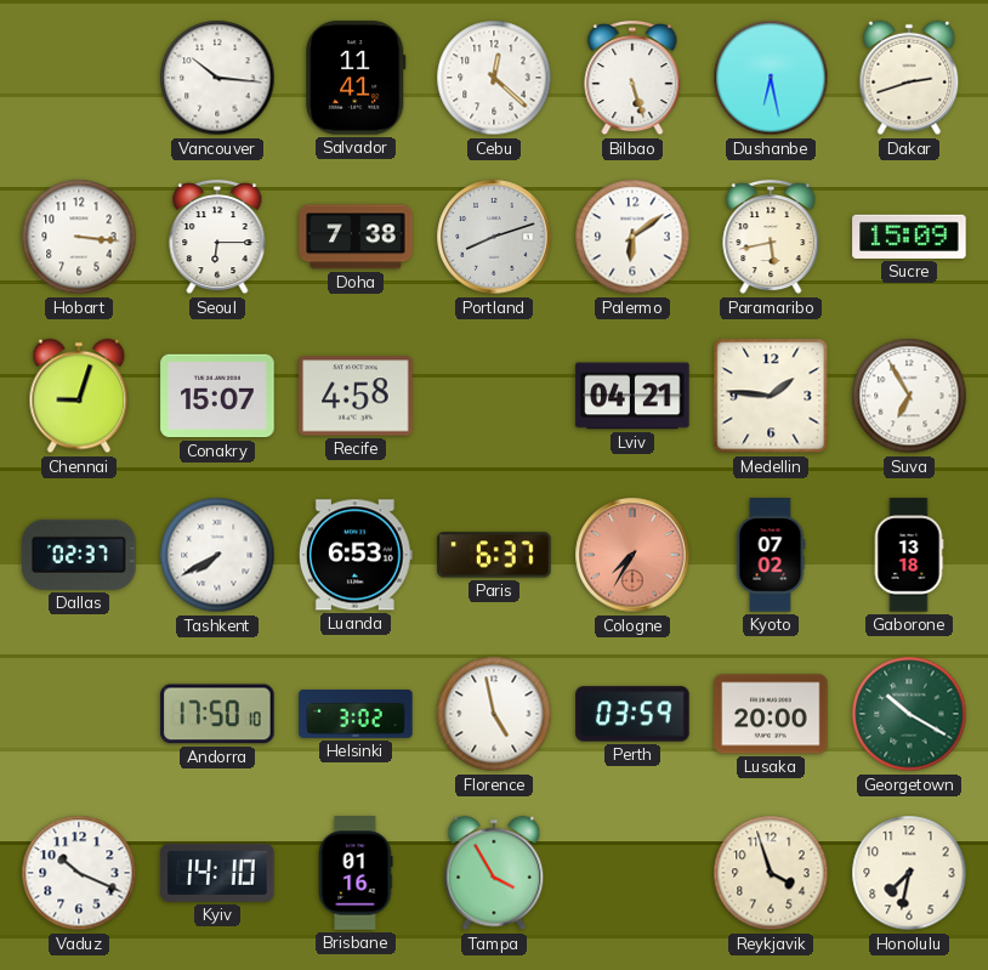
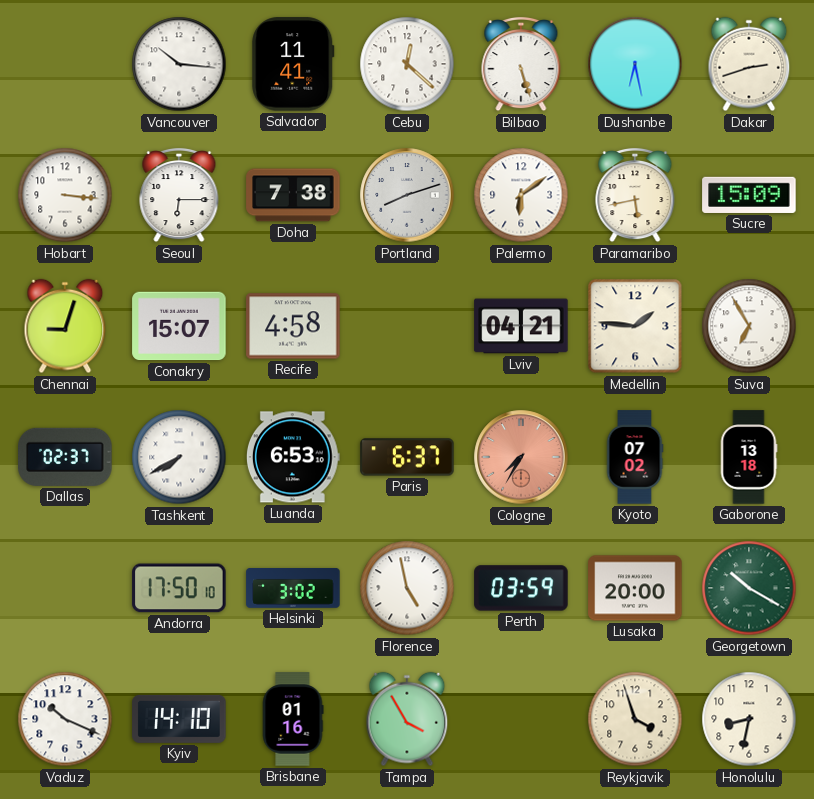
Honolulu: 7:32 -> 8:32 (749, 719)
